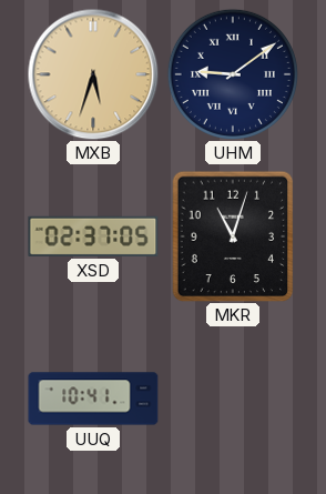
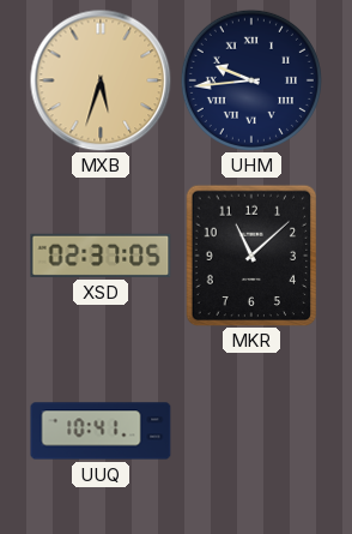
UHM: 9:09 -> 9:44 (251, 80)
MKR: 11:03 -> 11:08 (251, 256)
